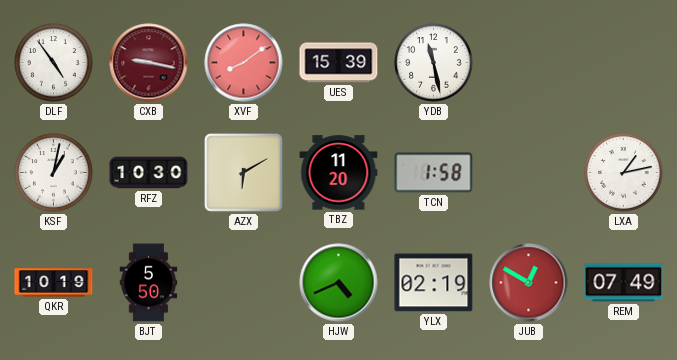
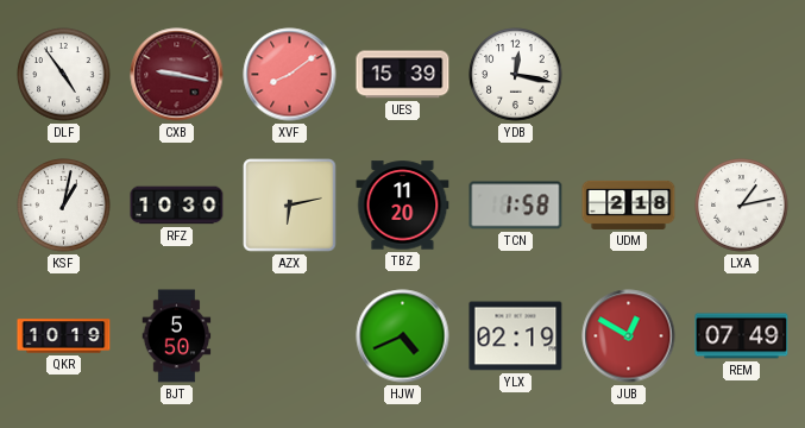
YDB: 11:28 -> 12:17 (516, 75)
AZX: 6:10 -> 6:13 (290, 206)
UDM: none -> 2:18 (629, 204)
